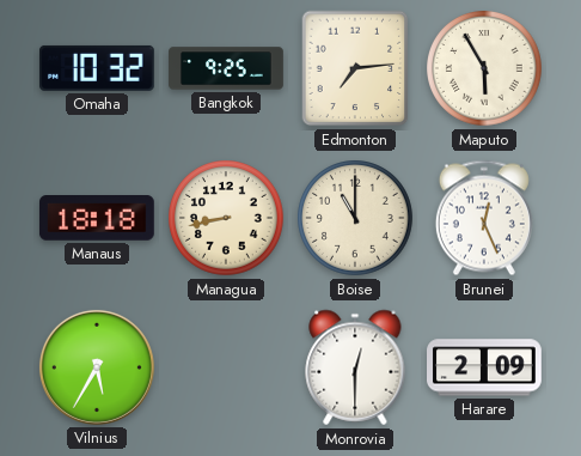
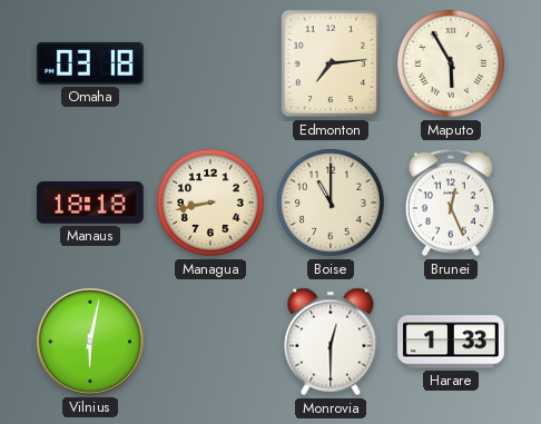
Omaha: 10:32 -> 03:18 (90, 63)
Bangkok: 9:25 -> none (226, 68)
Vilnius: 5:35 -> 6:02 (90, 342)
Harare: 2:09 -> 1:33 (452, 342)
